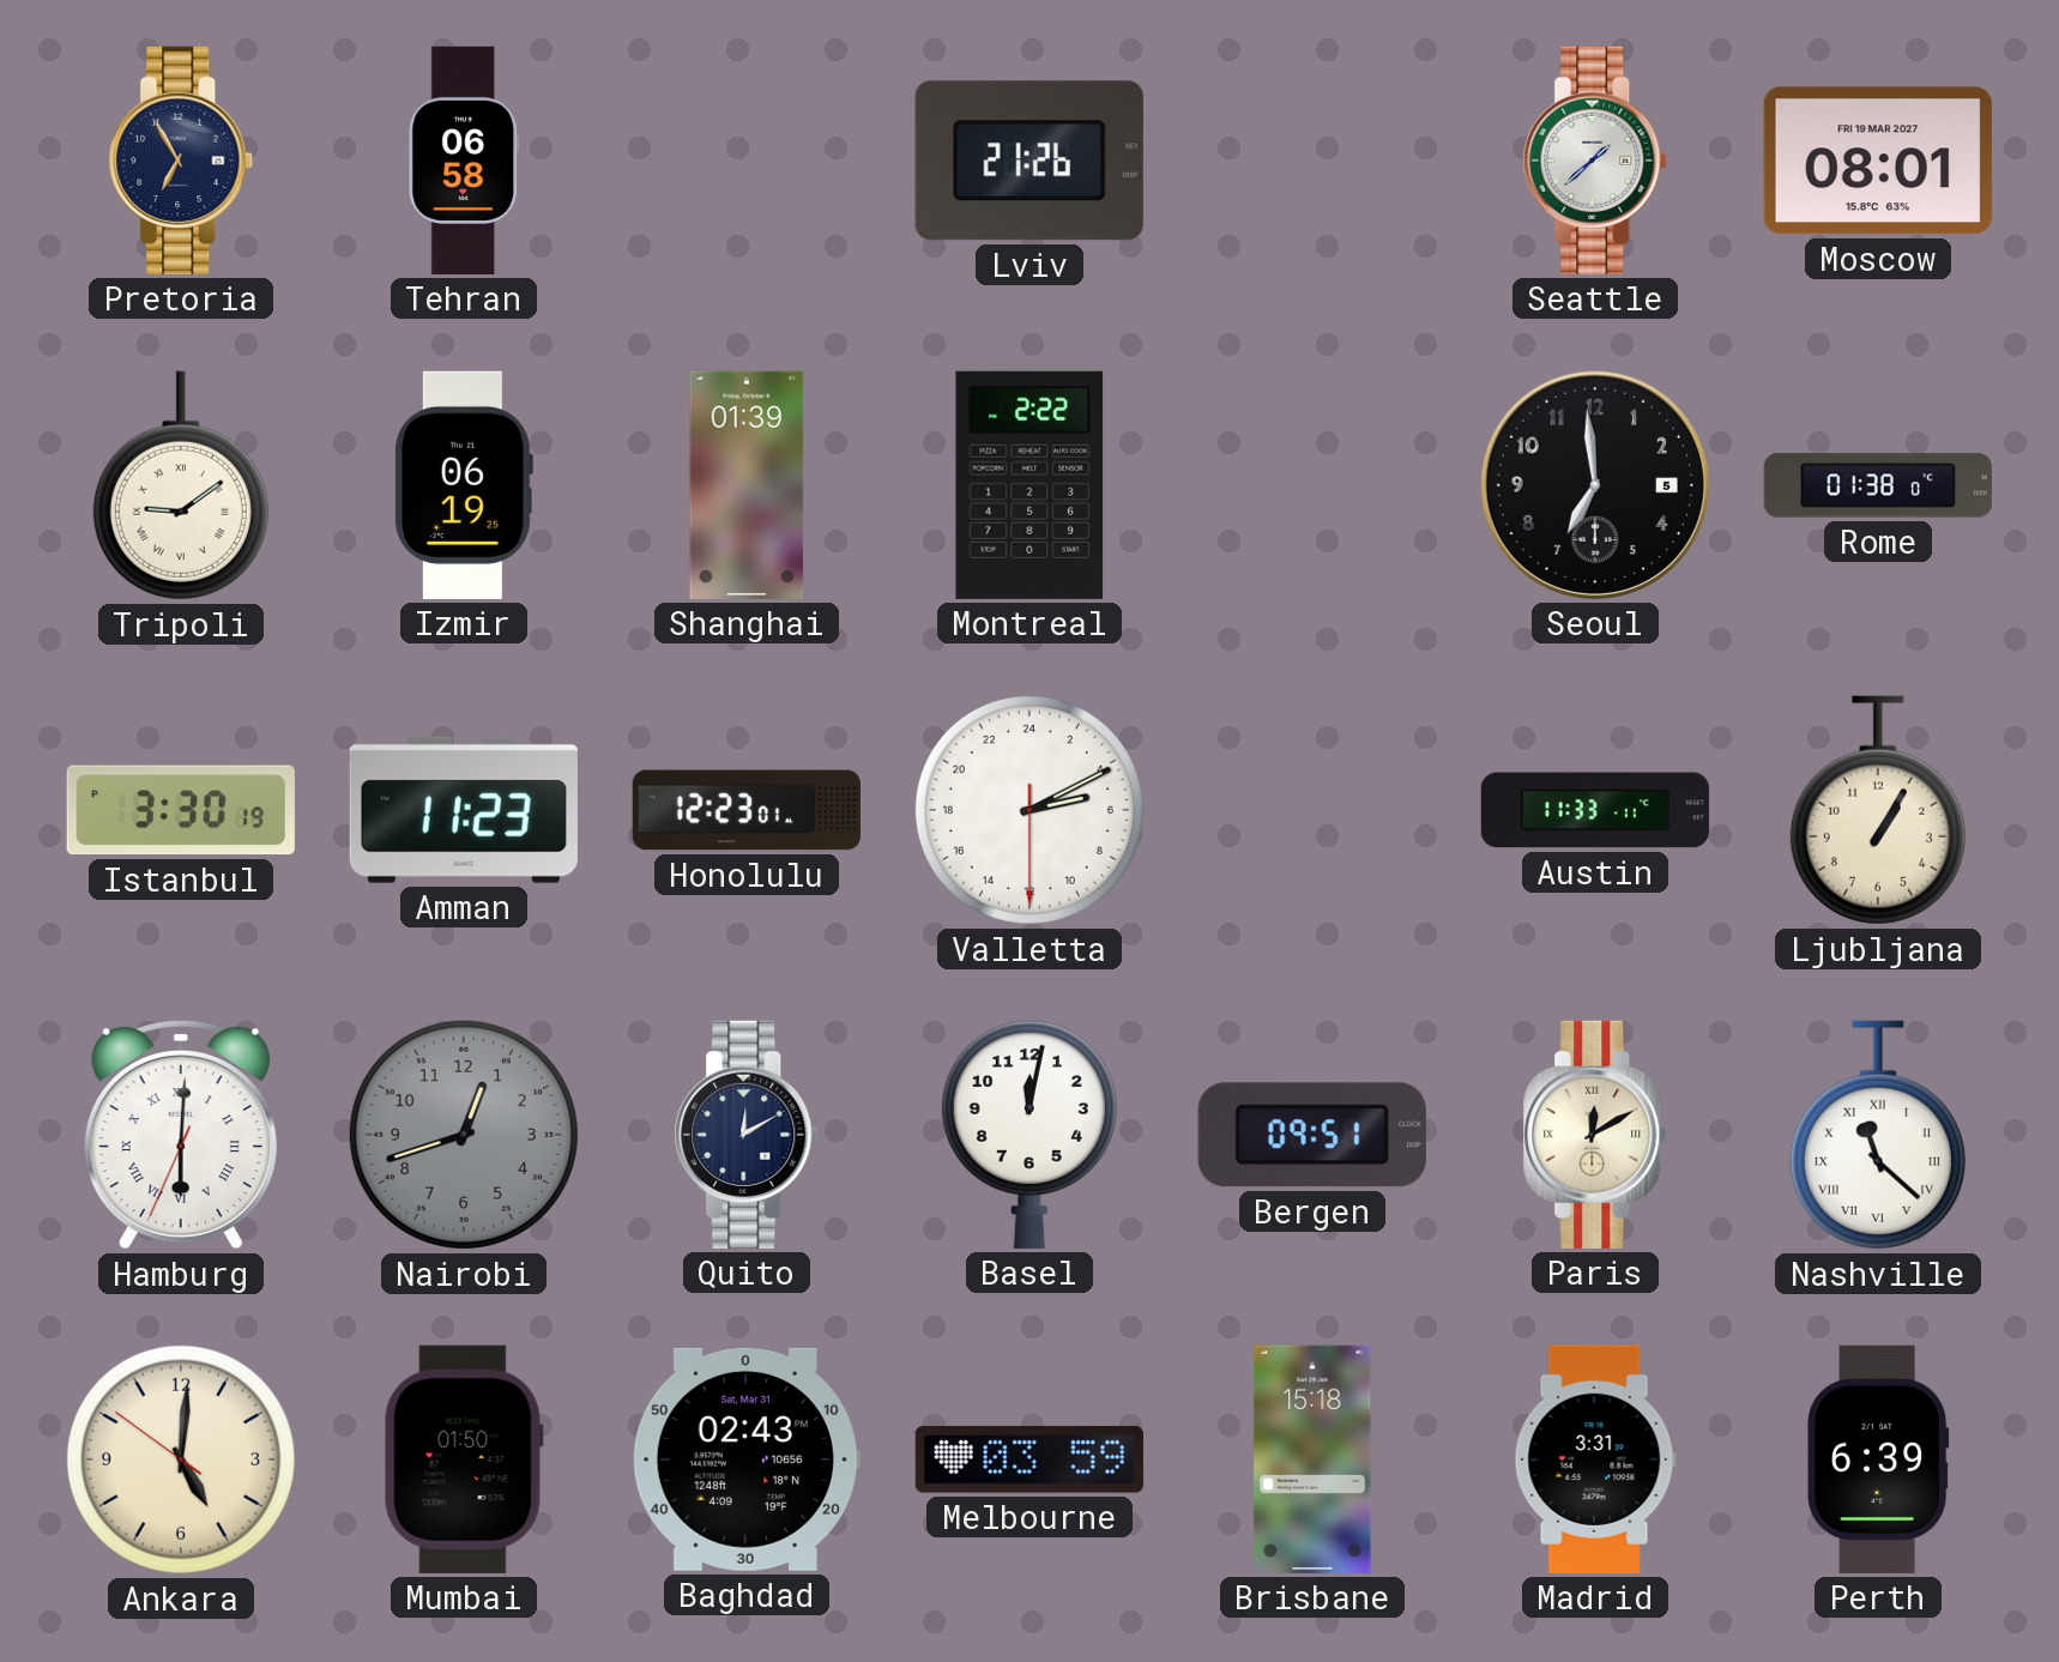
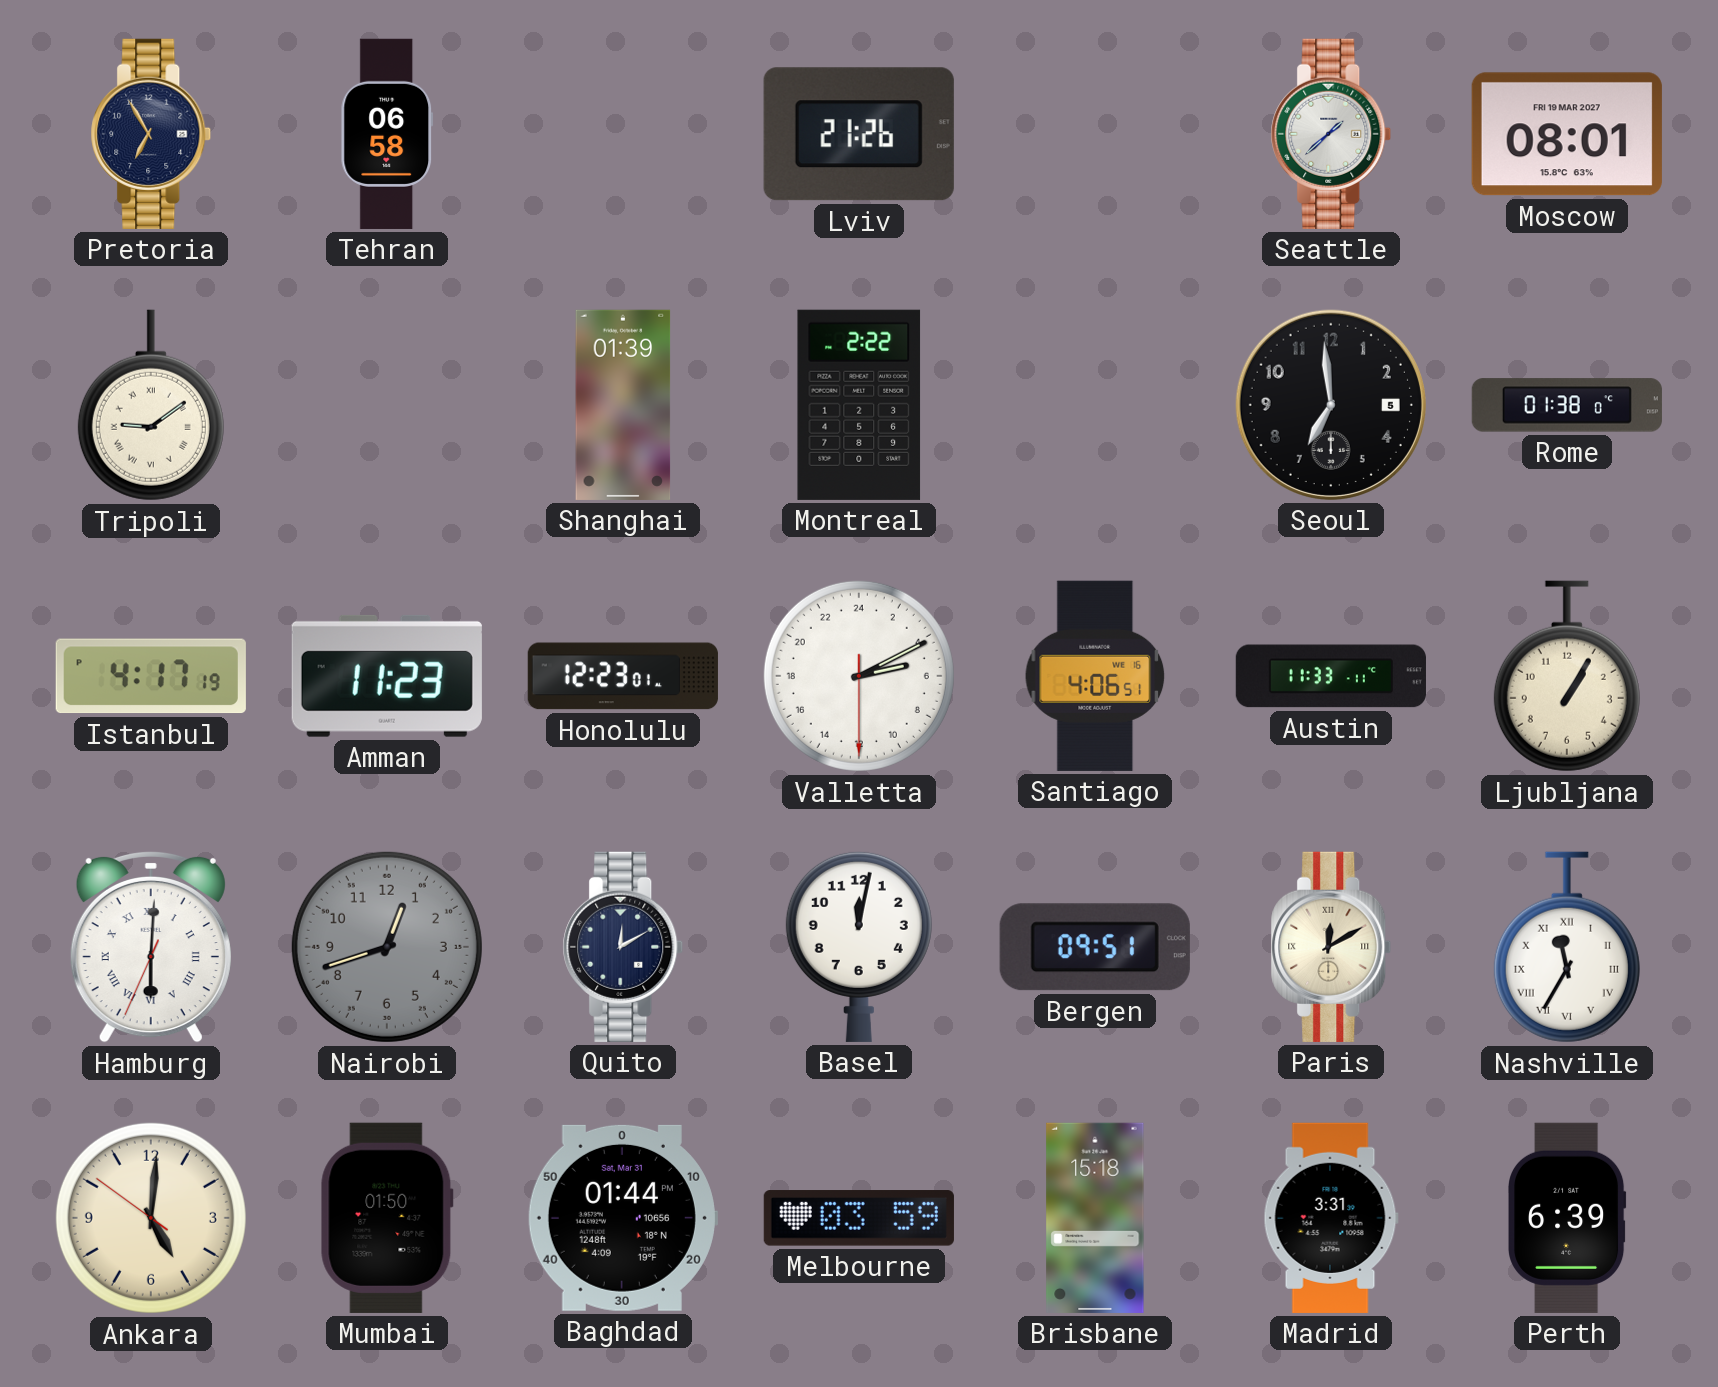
Izmir: 06:19 -> none (463, 485)
Istanbul: 3:30 -> 4:17 (151, 676)
Santiago: none -> 4:06 (1095, 676)
Nashville: 11:22 -> 11:35 (1567, 947)
Baghdad: 02:43 -> 01:44 (622, 1218)
